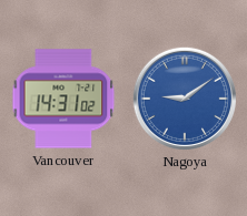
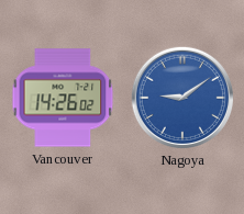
Vancouver: 14:31 -> 14:26 (63, 98)
